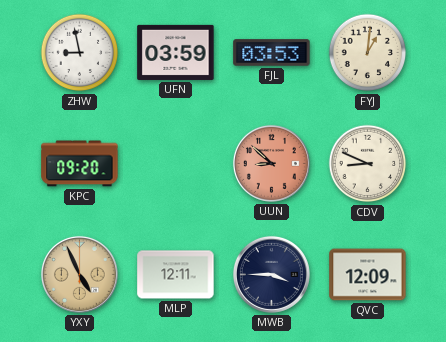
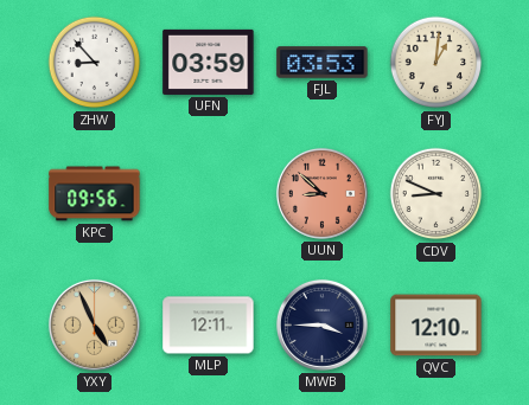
ZHW: 8:58 -> 8:53 (95, 63)
KPC: 09:20 -> 09:56 (95, 194)
QVC: 12:09 -> 12:10 (436, 326)
